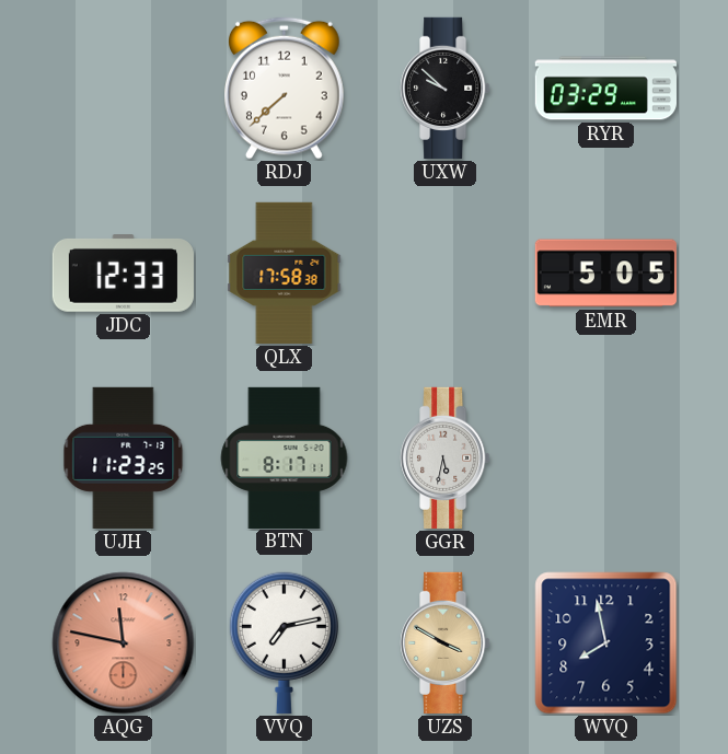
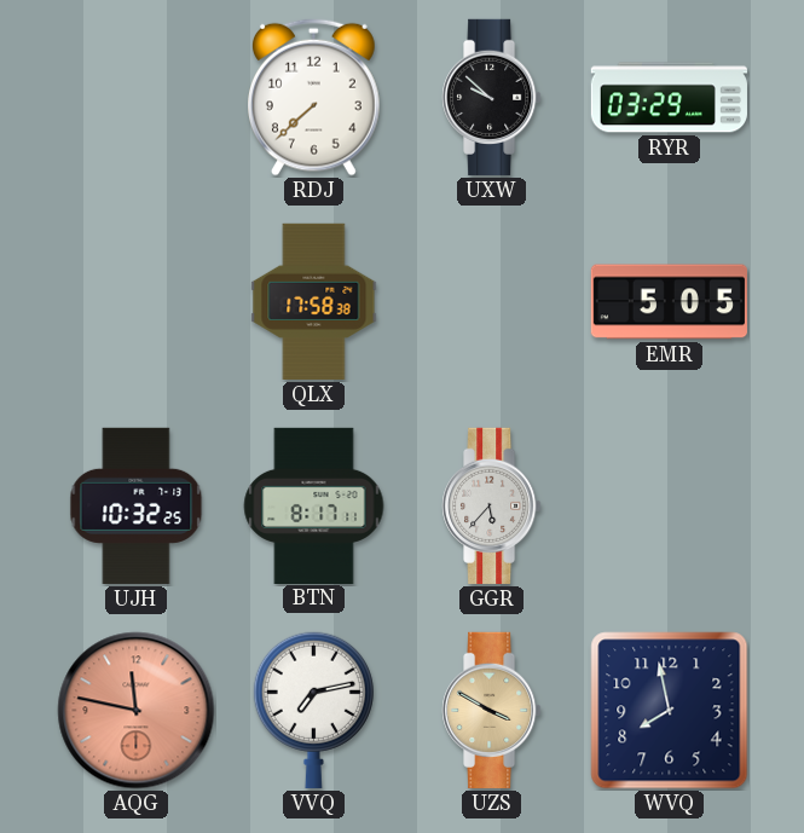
JDC: 12:33 -> none (123, 274)
UJH: 11:23 -> 10:32 (137, 505)
GGR: 5:32 -> 5:37 (492, 505)
